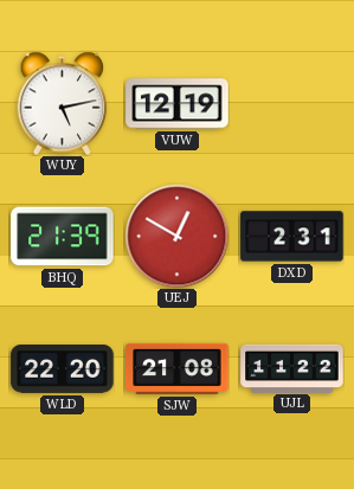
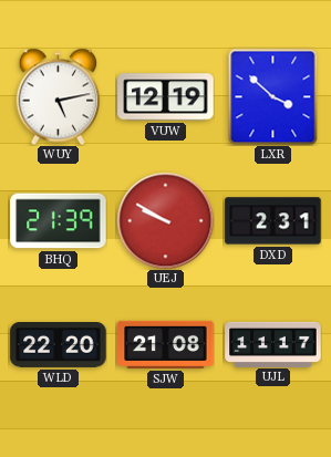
LXR: none -> 3:52 (273, 96)
UEJ: 12:50 -> 9:50 (165, 220)
UJL: 11:22 -> 11:17 (273, 344)
